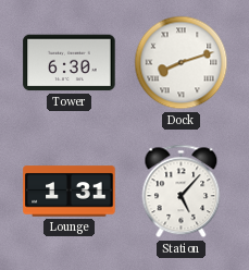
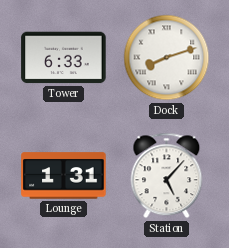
Tower: 6:30 -> 6:33 (64, 58)
